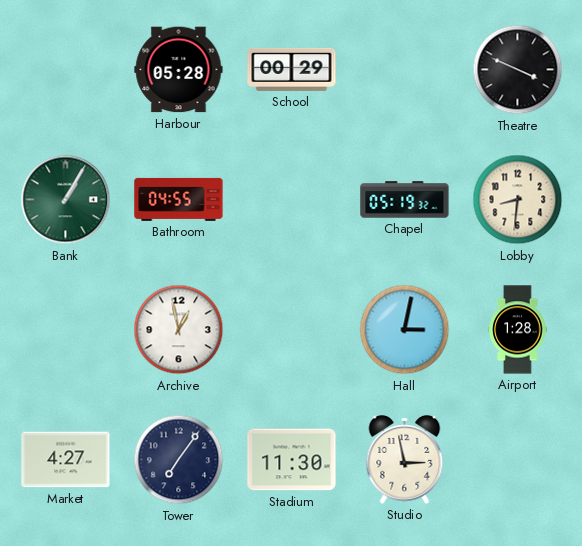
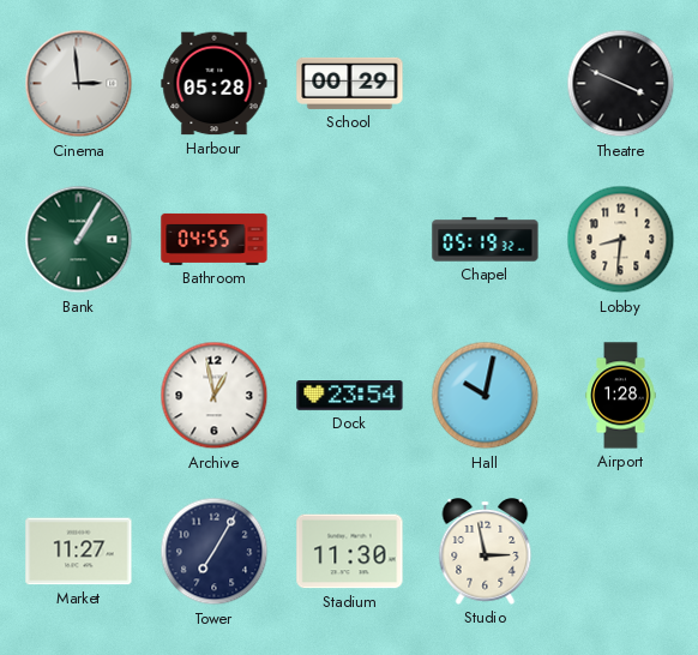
Cinema: none -> 2:59 (79, 84)
Dock: none -> 23:54 (350, 396)
Hall: 3:02 -> 10:02 (486, 396)
Market: 4:27 -> 11:27 (79, 552)
Tower: 7:06 -> 7:05 (215, 552)
